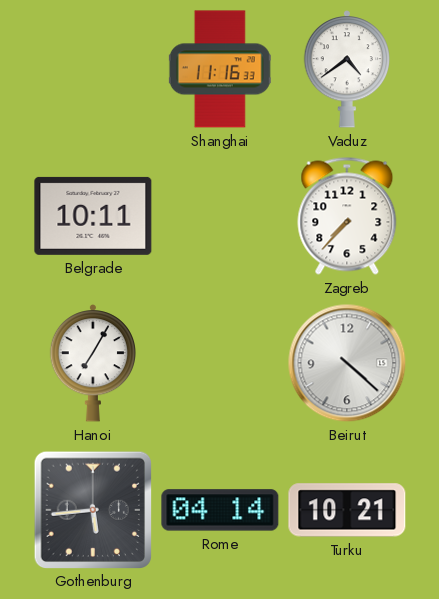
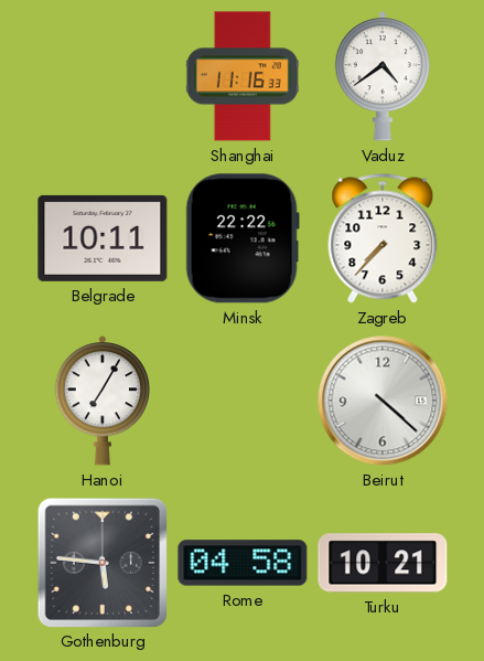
Minsk: none -> 22:22 (243, 238)
Gothenburg: 5:44 -> 5:46 (101, 562)
Rome: 04:14 -> 04:58 (243, 563)
